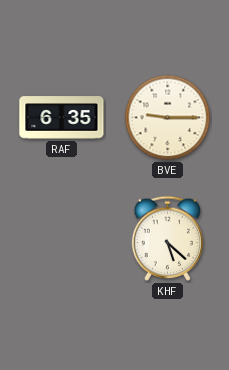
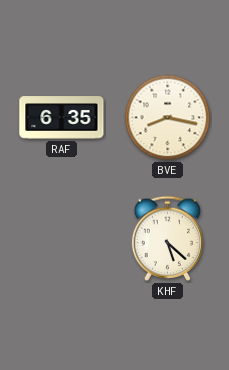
BVE: 9:15 -> 8:17 (168, 118)
